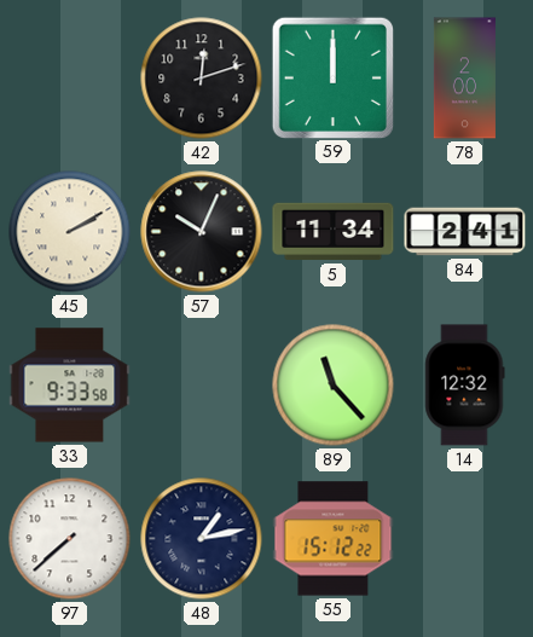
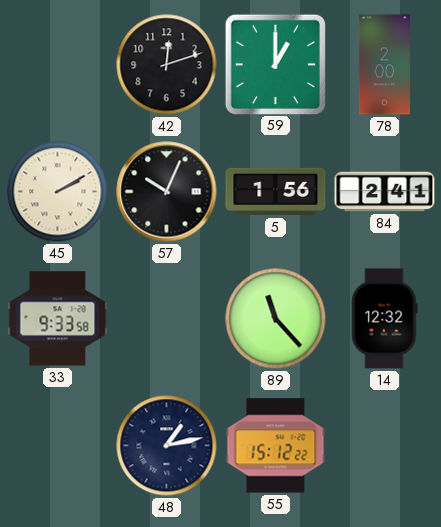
59: 12:00 -> 1:00 (275, 64)
5: 11:34 -> 1:56 (276, 192)
97: 7:38 -> none (70, 539)
